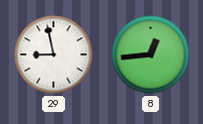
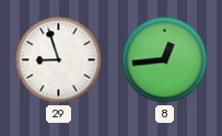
29: 8:58 -> 8:57 (59, 60)
